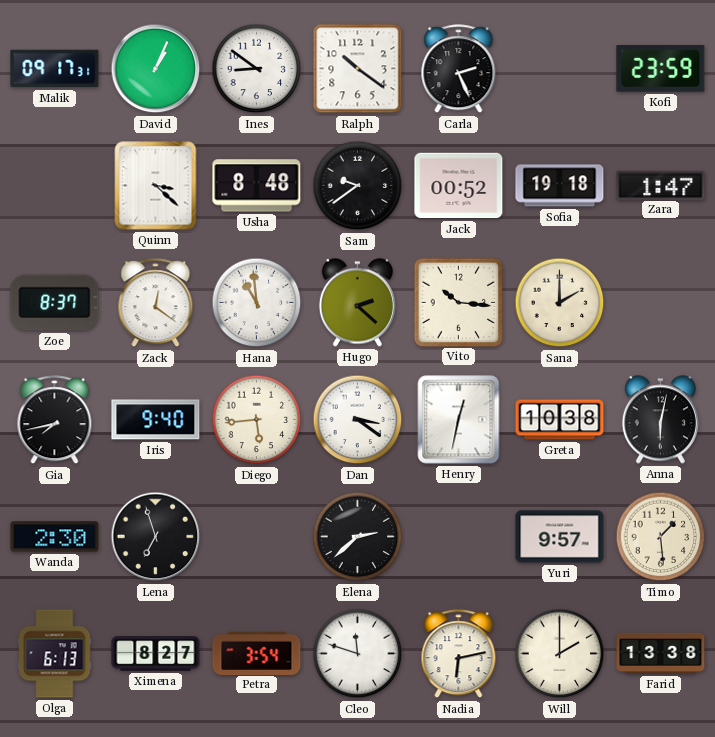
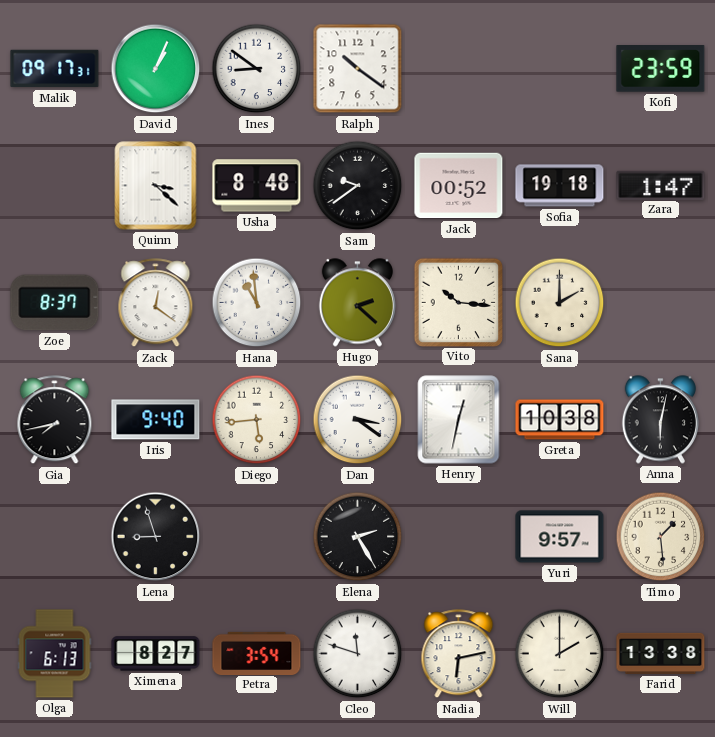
Carla: 2:26 -> none (459, 69)
Wanda: 2:30 -> none (55, 537)
Lena: 6:57 -> 8:57 (156, 537)
Elena: 2:38 -> 2:25 (358, 537)
